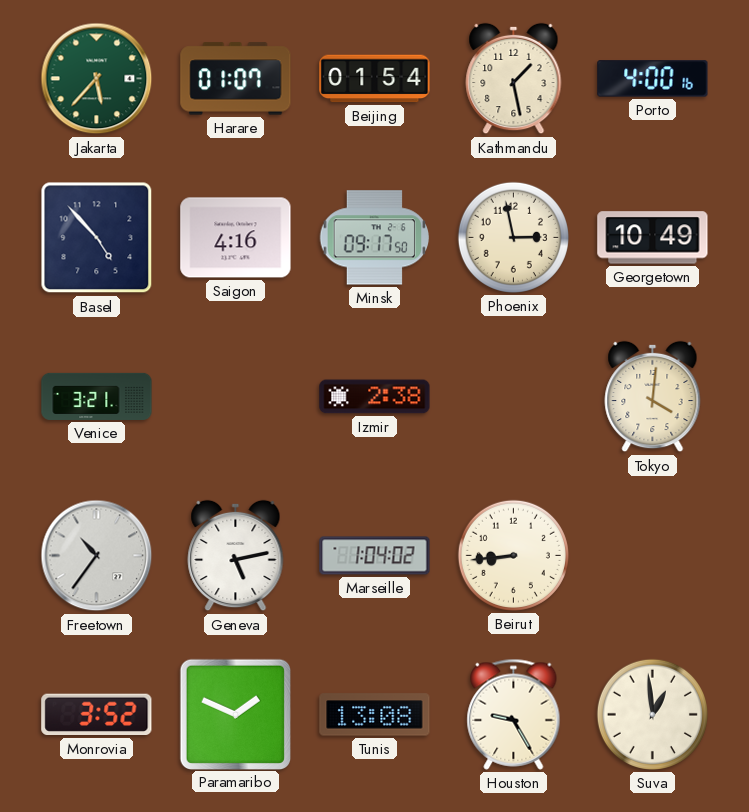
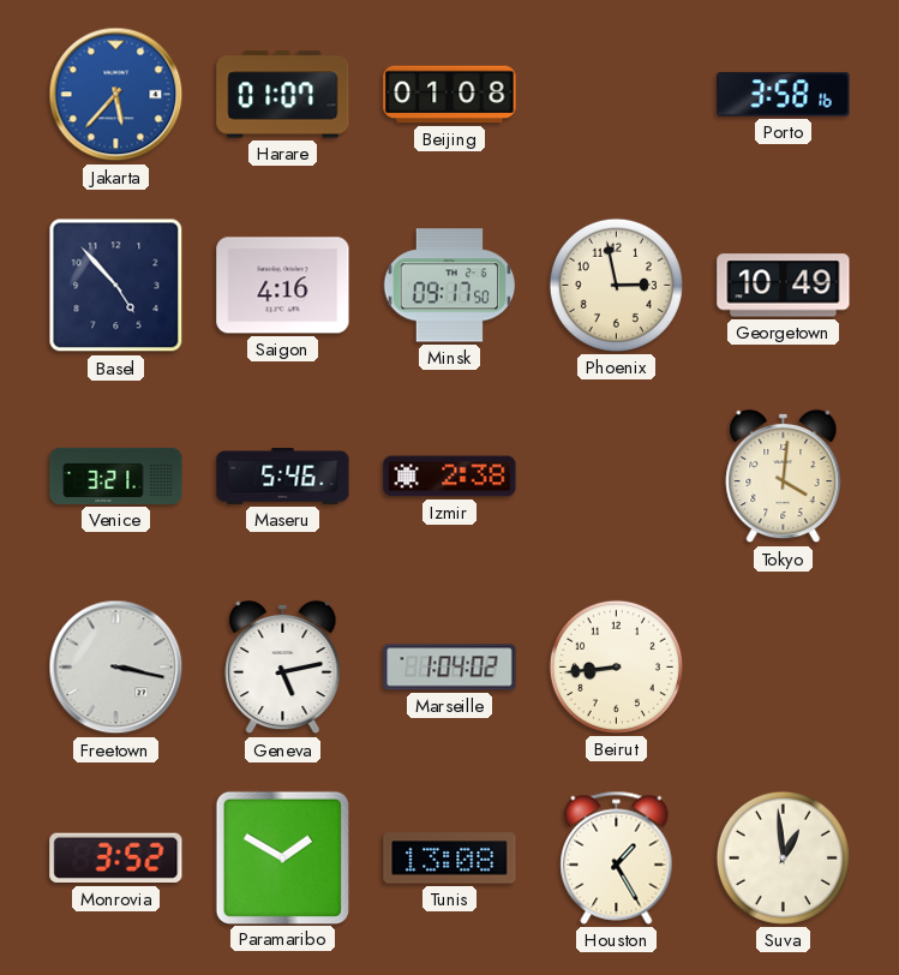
Jakarta dial: green -> blue (116, 95)
Beijing: 01:54 -> 01:08 (450, 95)
Kathmandu: 1:28 -> none (514, 79)
Porto: 4:00 -> 3:58 (784, 95)
Maseru: none -> 5:46 (283, 477)
Freetown: 10:36 -> 3:17 (116, 668)
Paramaribo: 1:49 -> 1:50 (282, 857)
Houston: 9:25 -> 1:25 (617, 857)
